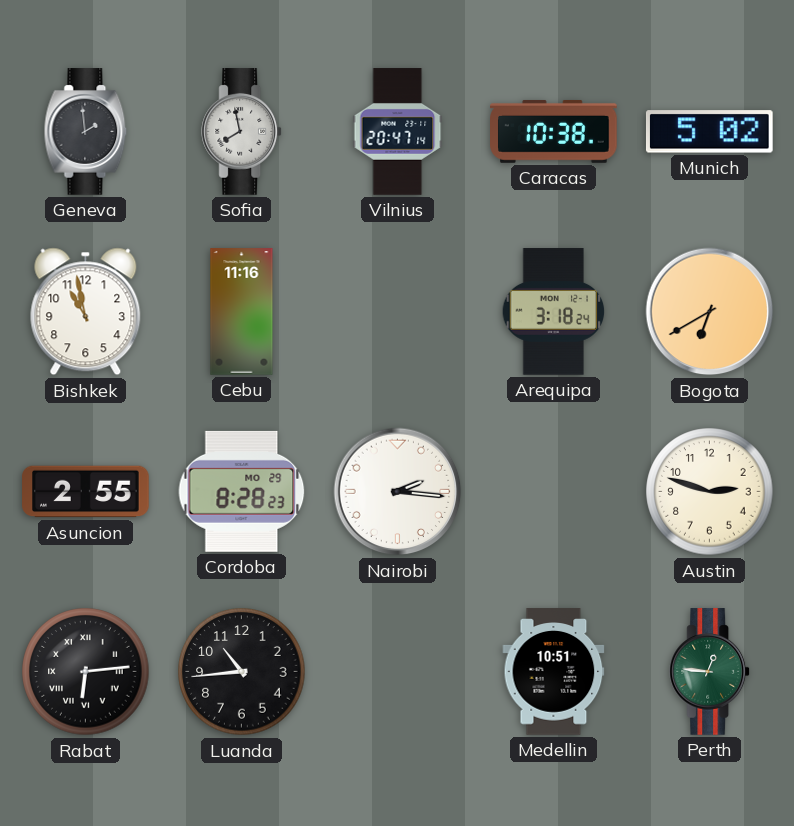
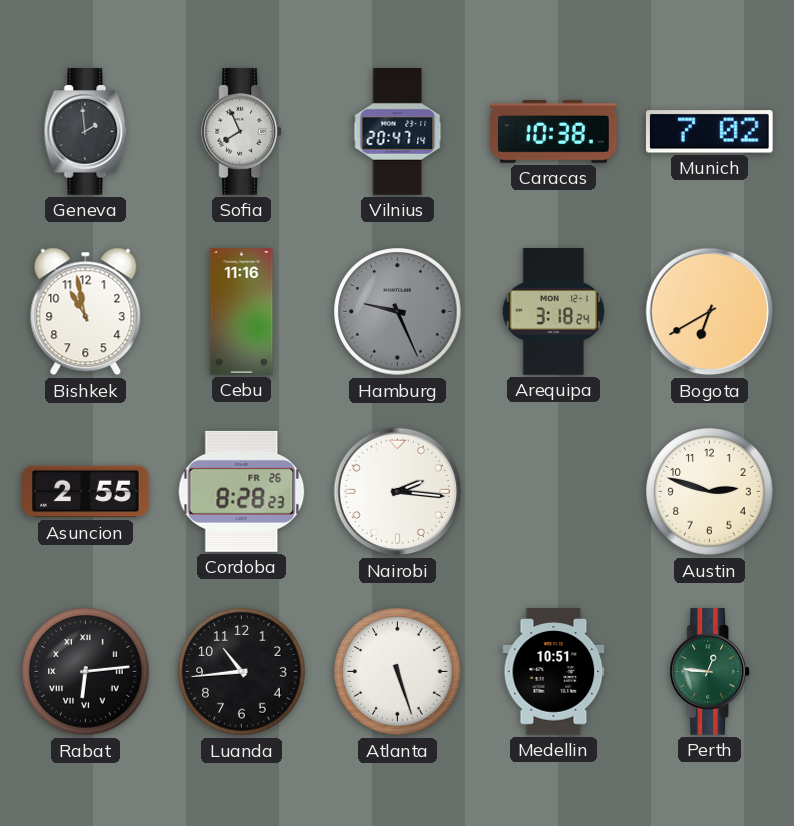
Sofia: 7:58 -> 7:56 (242, 132)
Munich: 5:02 -> 7:02 (709, 132)
Hamburg: none -> 9:26 (398, 312)
Cordoba date: MO 29 -> FR 26 (242, 491)
Atlanta: none -> 5:27 (398, 672)
